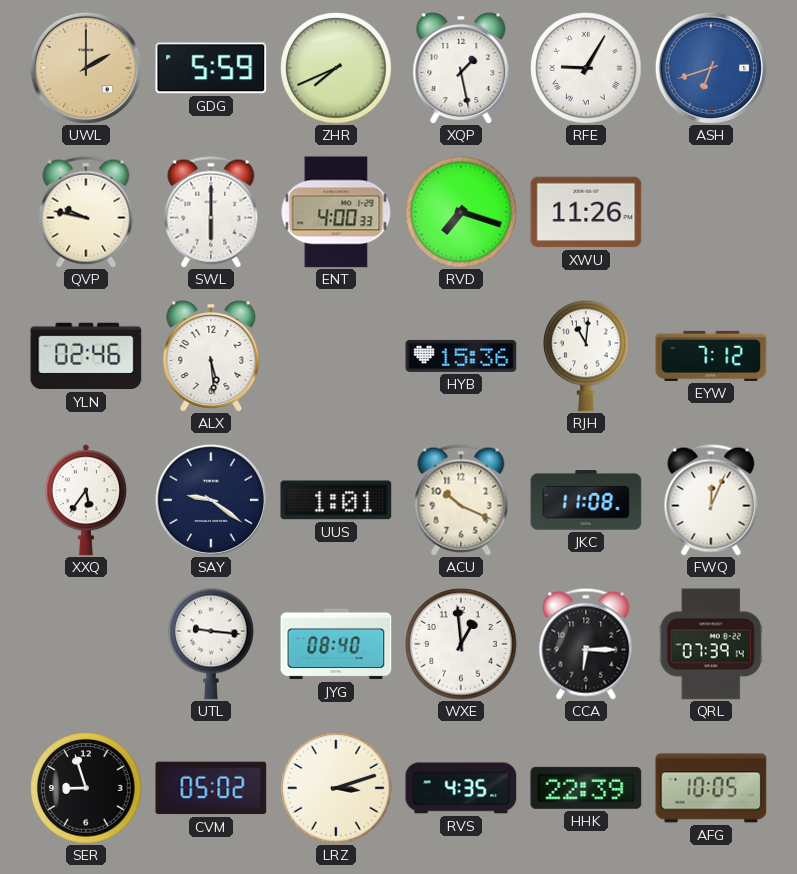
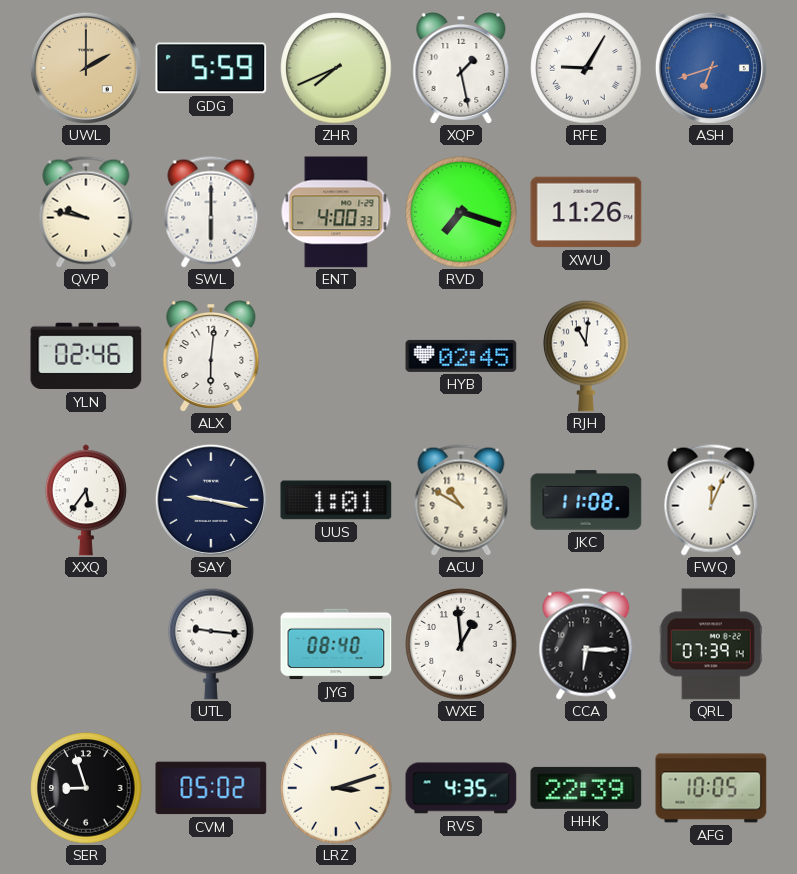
ALX: 5:29 -> 6:01 (211, 356)
HYB: 15:36 -> 02:45 (461, 356)
EYW: 7:12 -> none (711, 356)
SAY: 9:21 -> 9:17 (211, 500)
ACU: 10:19 -> 10:50 (461, 500)
